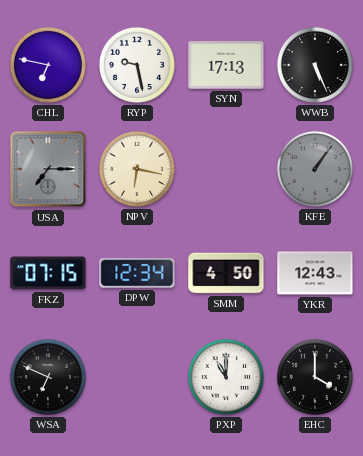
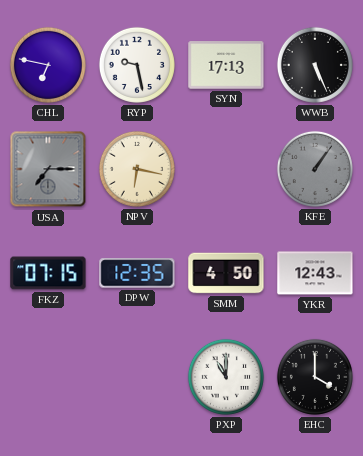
DPW: 12:34 -> 12:35 (137, 273)
WSA: 6:49 -> none (48, 377)
